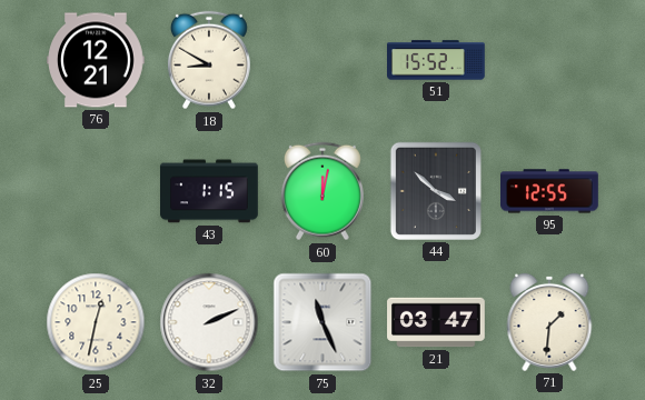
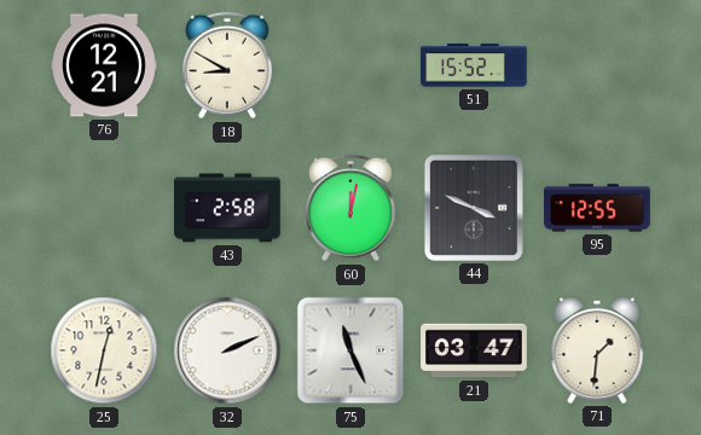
43: 1:15 -> 2:58 (228, 208)
44: 3:52 -> 3:49 (474, 208)
